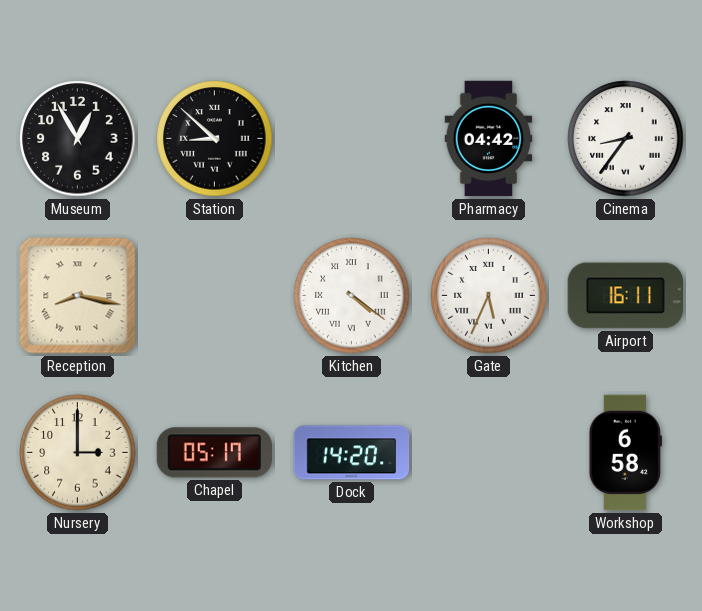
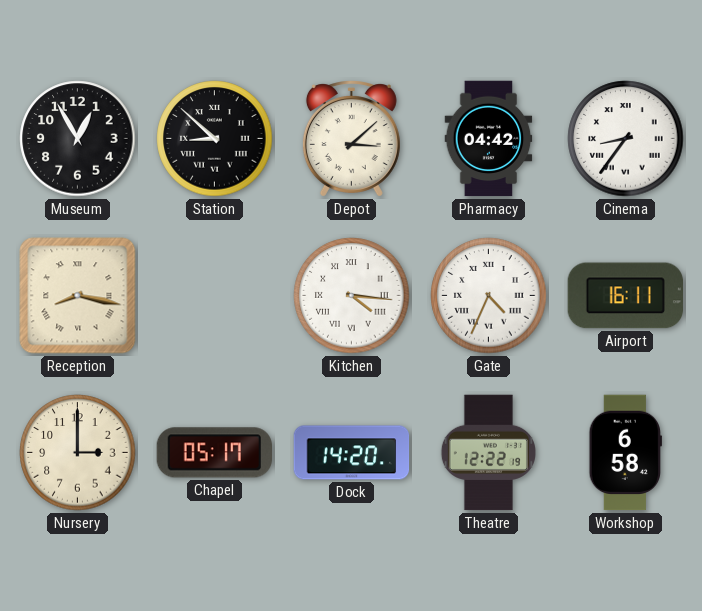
Depot: none -> 3:08 (351, 139)
Kitchen: 4:21 -> 4:16 (352, 296)
Gate: 5:34 -> 4:34 (489, 296)
Theatre: none -> 12:22 (488, 453)
